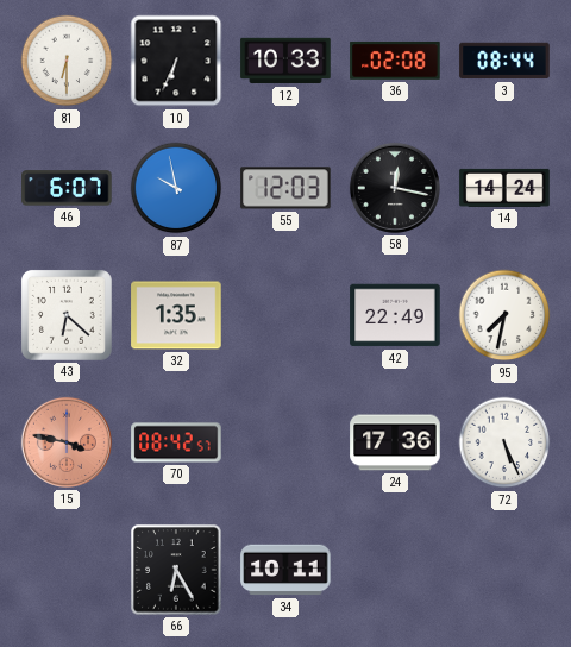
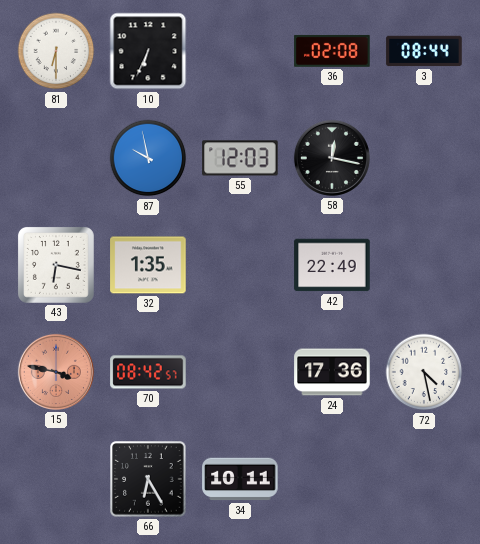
12: 10:33 -> none (285, 61)
46: 6:07 -> none (67, 188)
14: 14:24 -> none (504, 188)
43: 6:22 -> 6:17 (56, 265)
95: 7:32 -> none (504, 315)
72: 5:26 -> 4:28 (424, 372)
